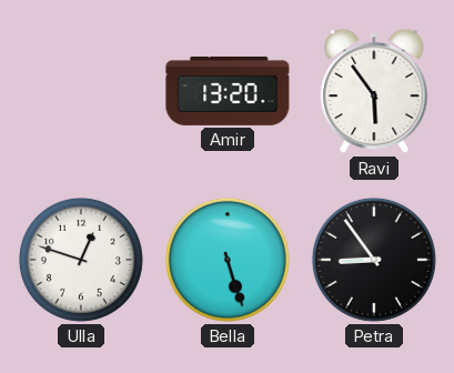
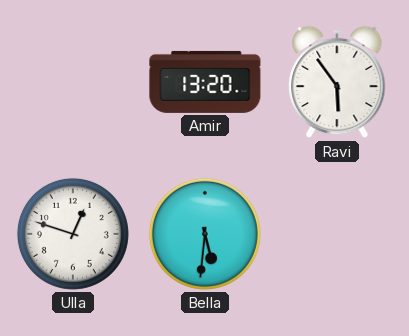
Bella: 5:27 -> 5:31 (205, 234)
Petra: 8:54 -> none (374, 260)
